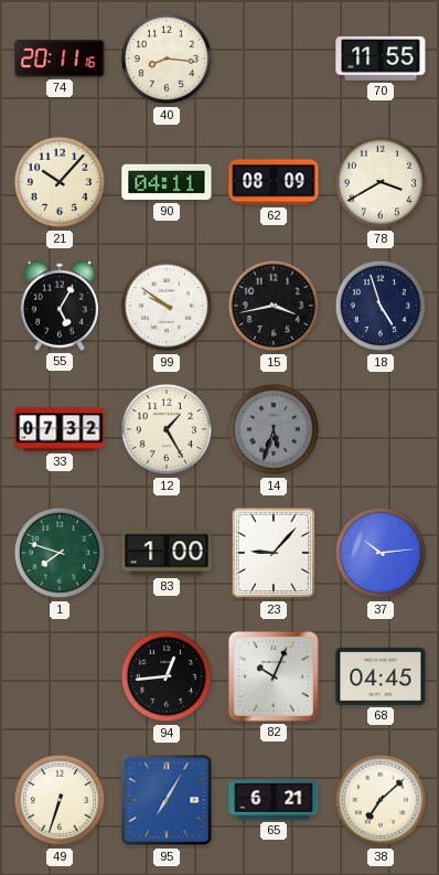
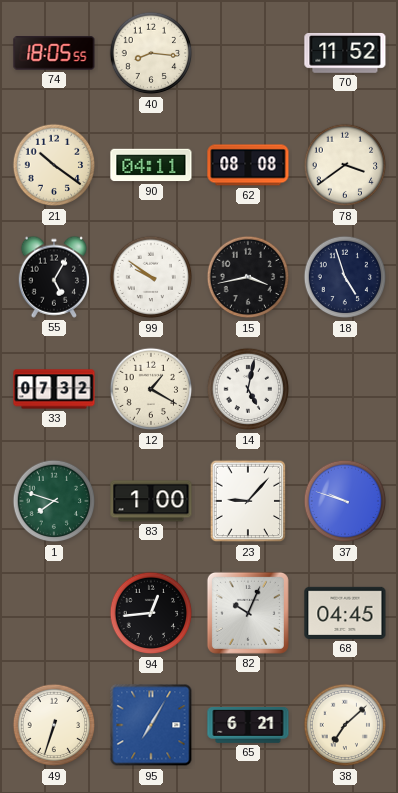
74: 20:11 -> 18:05 (54, 53)
70: 11:55 -> 11:52 (345, 53)
21: 10:07 -> 10:21 (54, 165)
62: 08:09 -> 08:08 (248, 165)
78: 3:40 -> 3:39 (345, 165)
12: 1:25 -> 1:20 (151, 389)
14: 5:33 -> 5:02 (248, 389)
14 dial: grey -> white (248, 389)
37: 10:14 -> 9:48 (345, 501)
